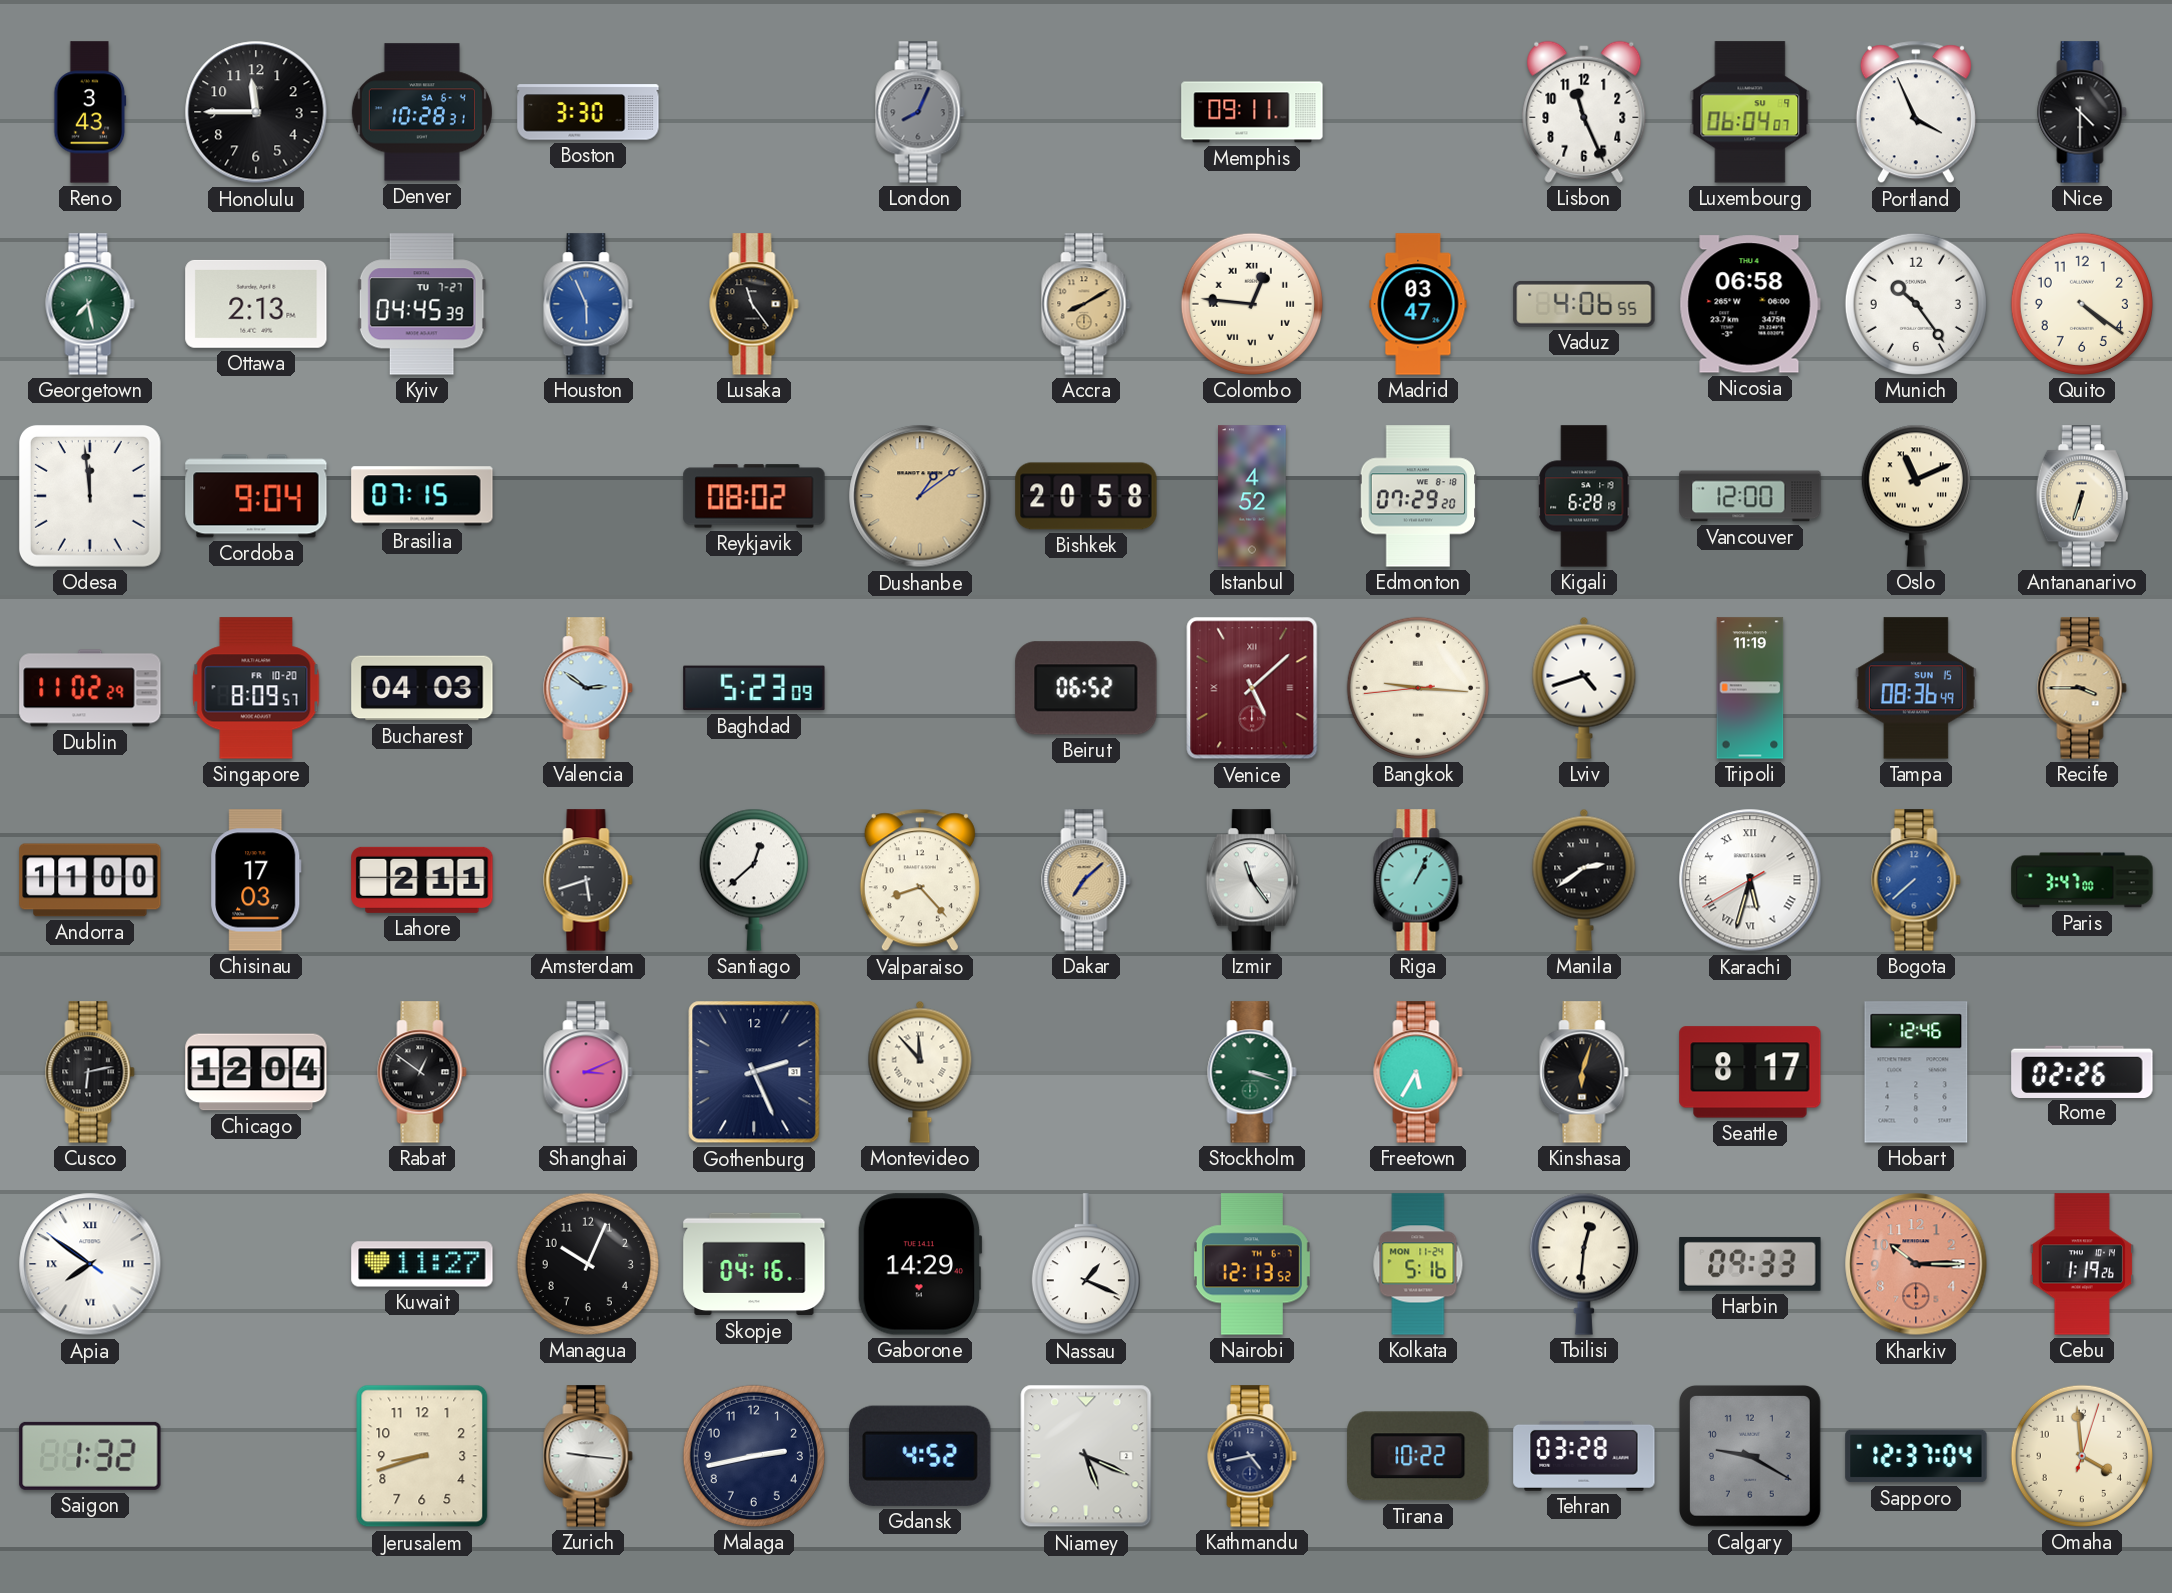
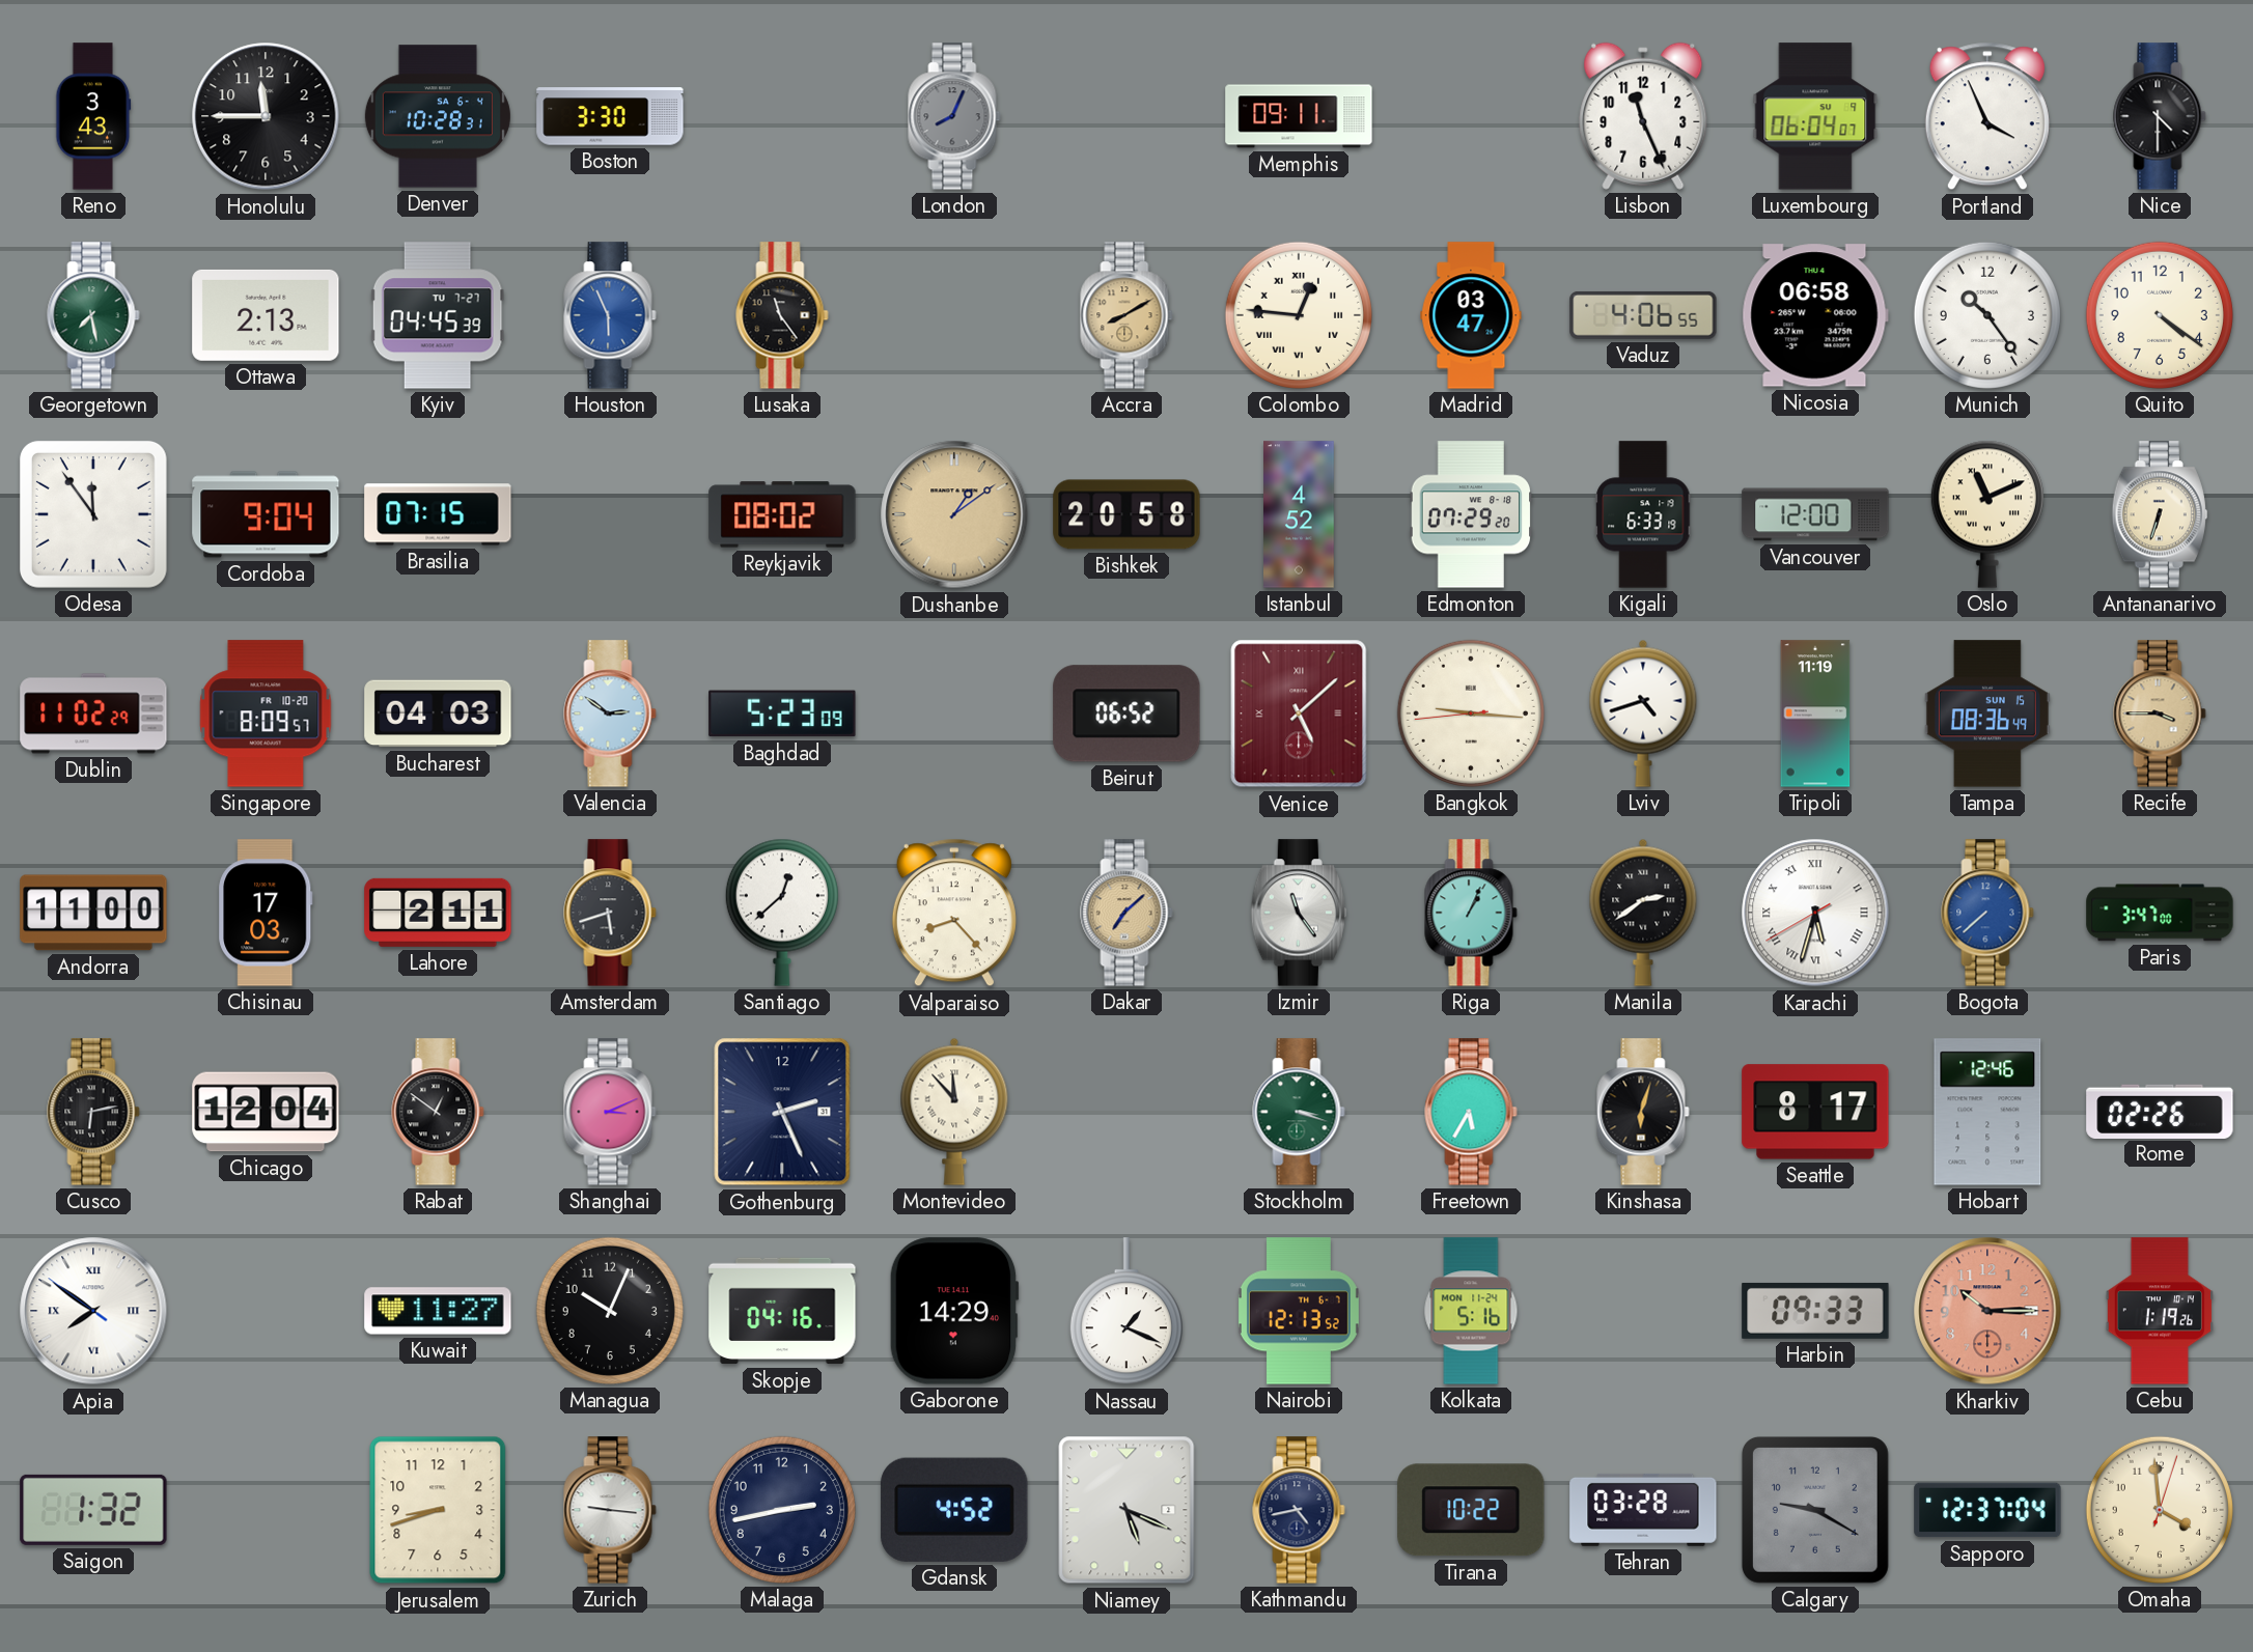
Odesa: 11:59 -> 11:54 (93, 514)
Kigali: 6:28 -> 6:33 (1643, 514)
Tbilisi: 12:31 -> none (1584, 1264)
